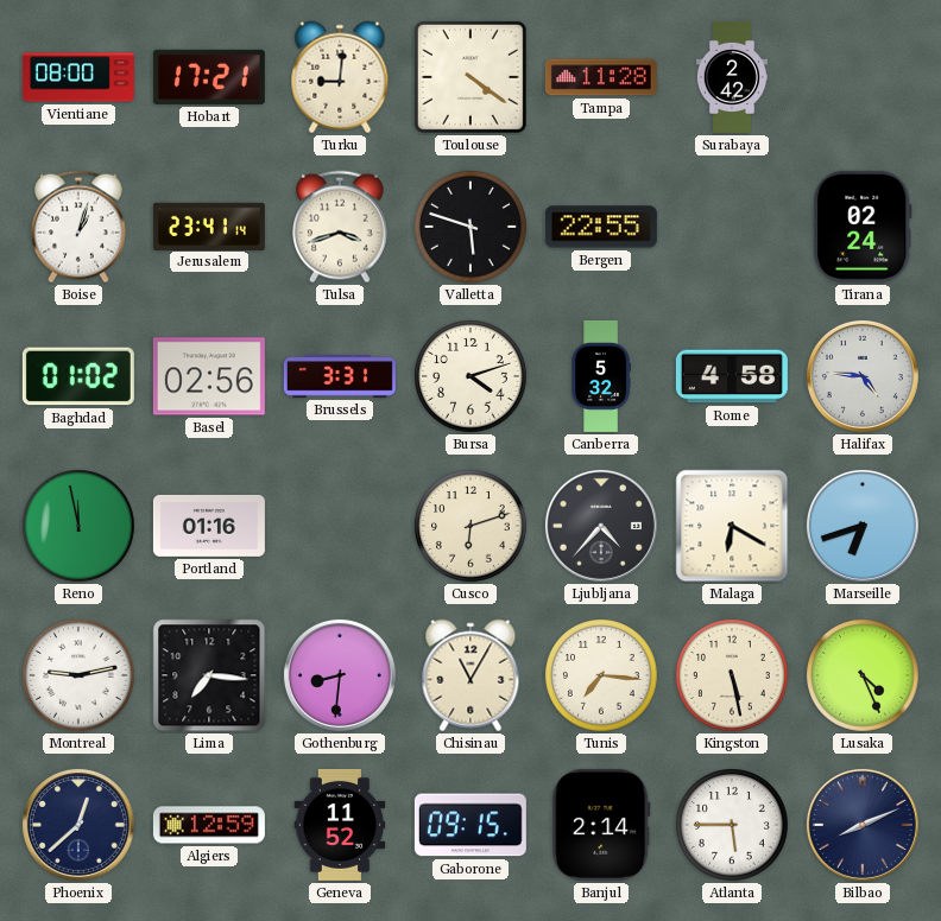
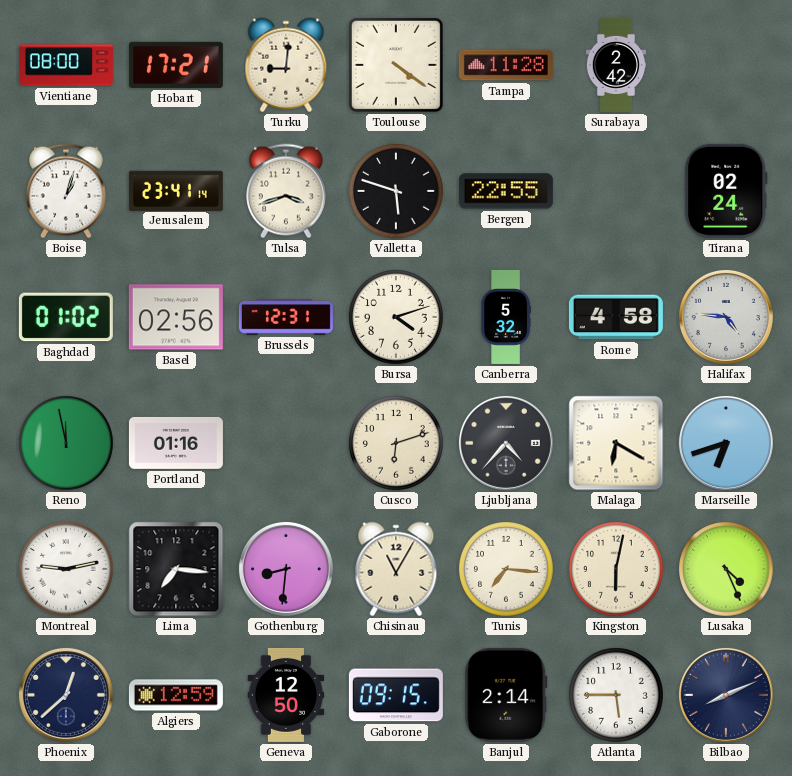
Brussels: 3:31 -> 12:31 (286, 317)
Kingston: 5:28 -> 6:02 (617, 570)
Geneva: 11:52 -> 12:50 (286, 695)
